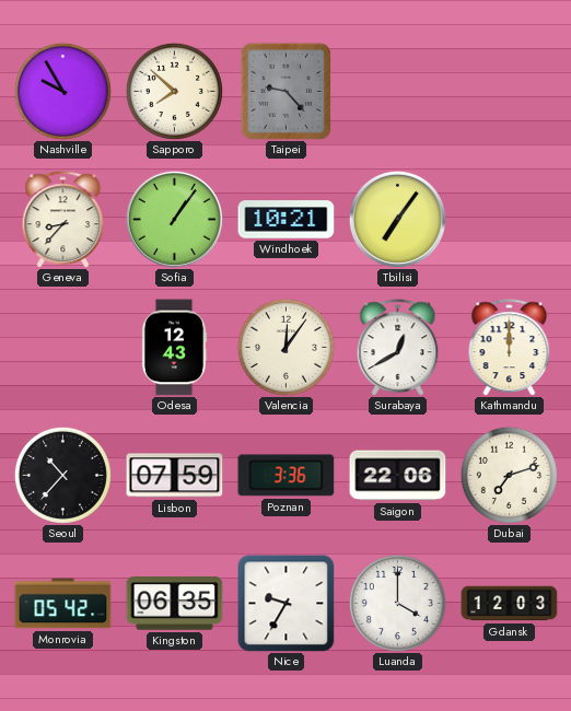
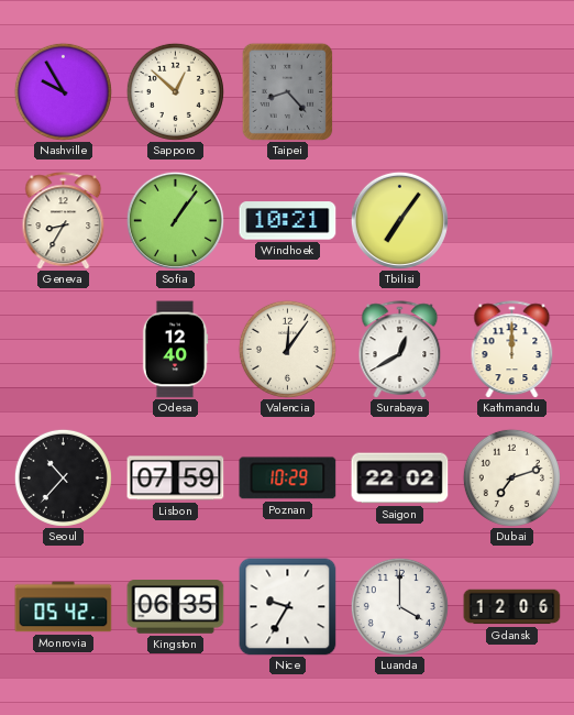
Sapporo: 7:52 -> 12:52 (175, 91)
Taipei: 9:23 -> 8:23 (288, 91)
Geneva: 8:37 -> 8:35 (64, 221)
Odesa: 12:43 -> 12:40 (175, 350)
Poznan: 3:36 -> 10:29 (288, 479)
Saigon: 22:06 -> 22:02 (400, 479)
Gdansk: 12:03 -> 12:06 (512, 607)
